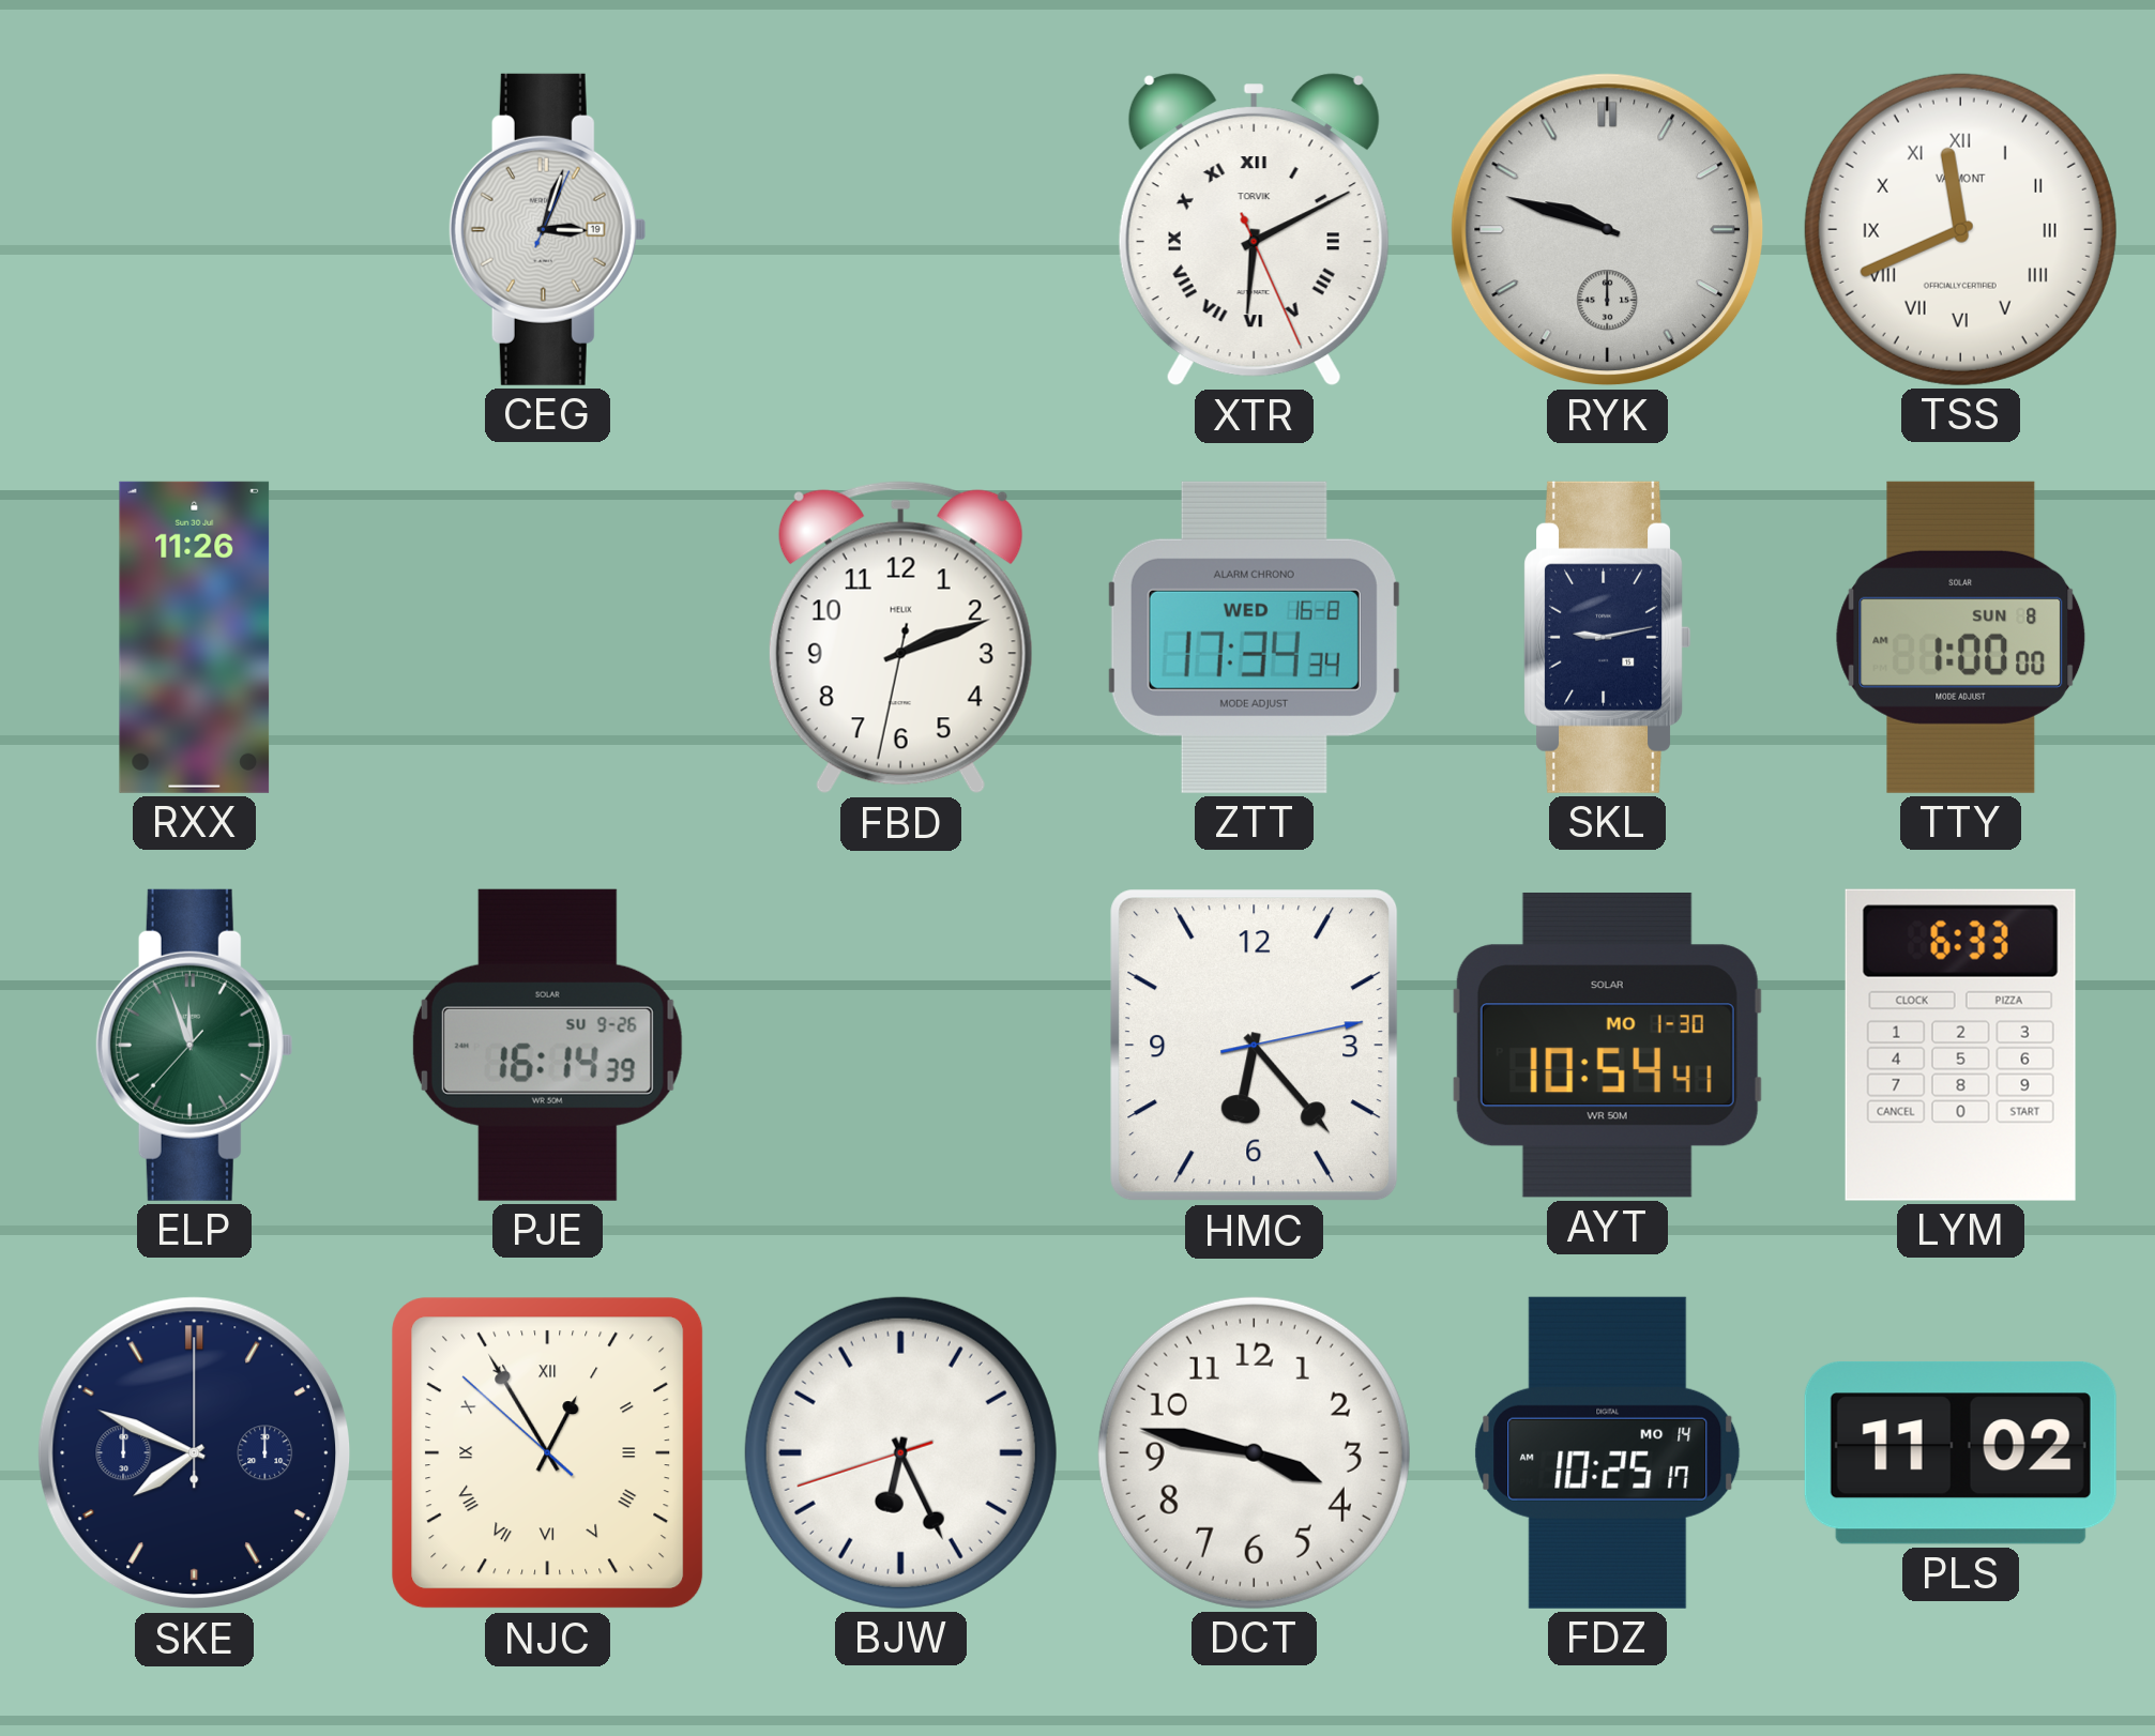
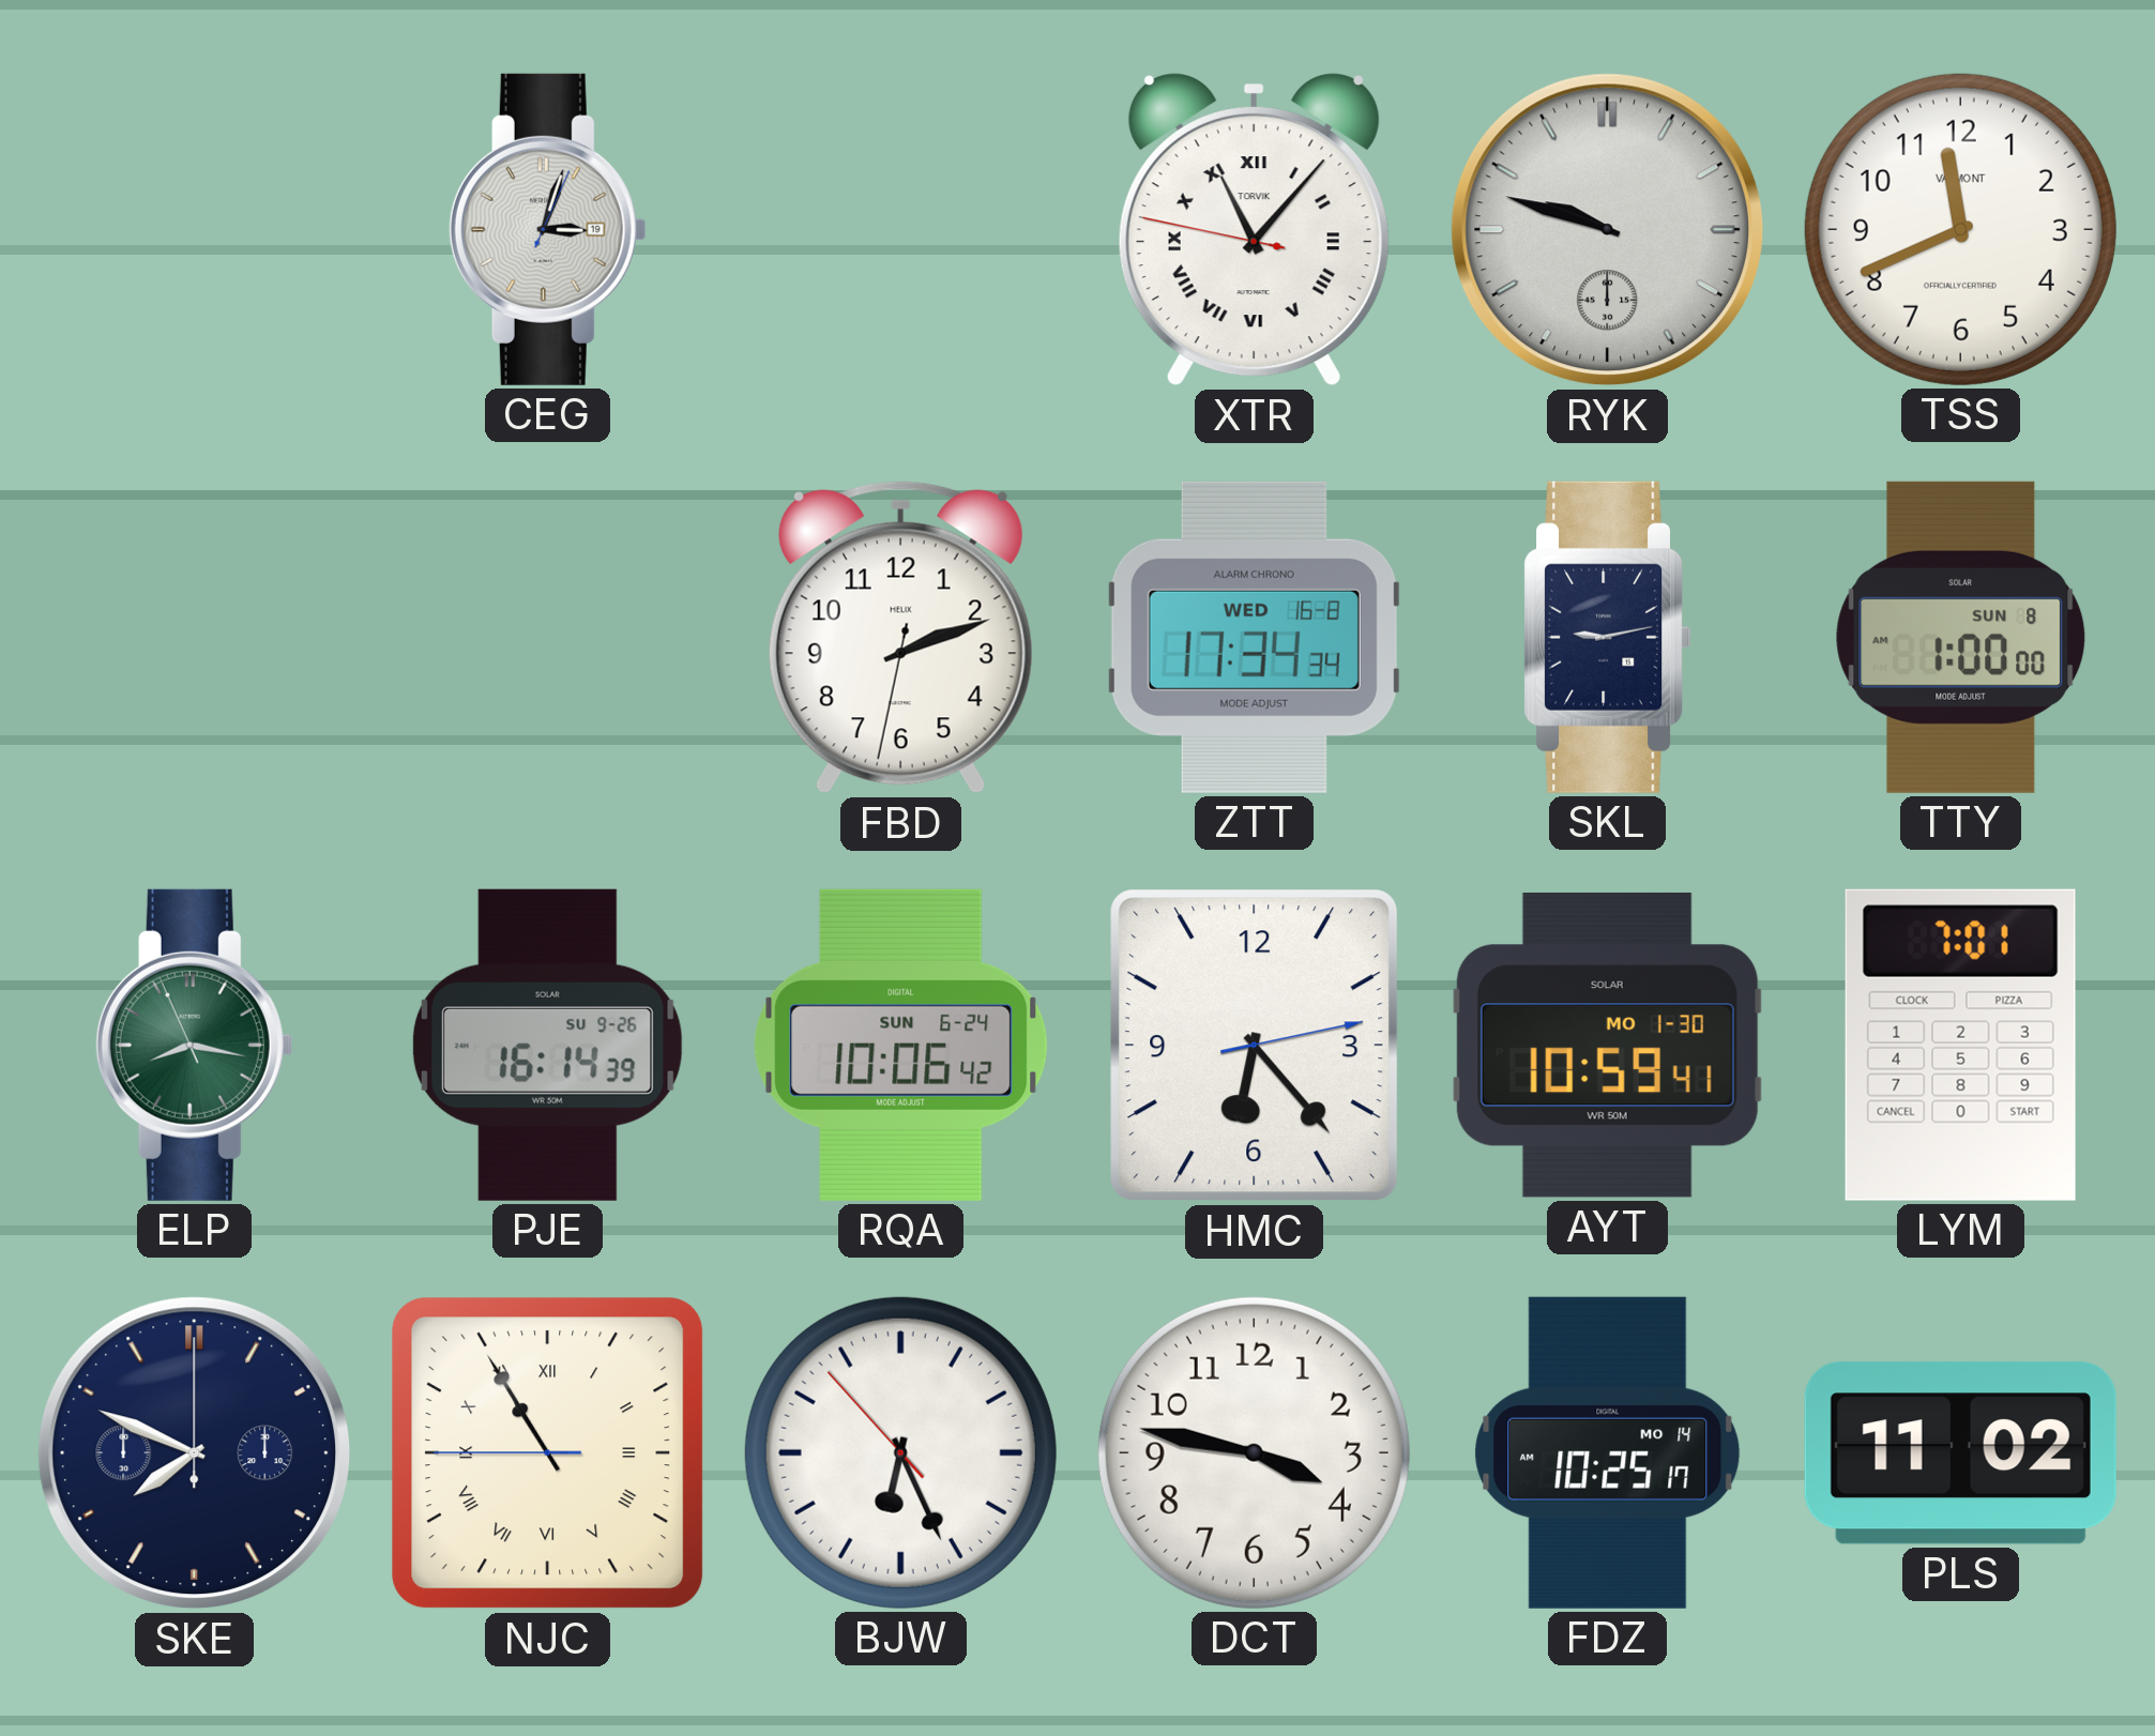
XTR: 6:10 -> 11:06 (1254, 230)
TSS numerals: Roman -> Arabic (1960, 229)
RXX: 11:26 -> none (195, 637)
ELP: 11:56 -> 8:16 (194, 1045)
RQA: none -> 10:06 (901, 1045)
AYT: 10:54 -> 10:59 (1607, 1045)
LYM: 6:33 -> 7:01 (1960, 1045)
NJC: 12:54 -> 10:54 (548, 1453)
BJW: 6:25:42 -> 6:25:53 (900, 1452)
